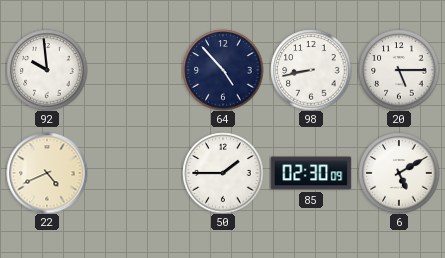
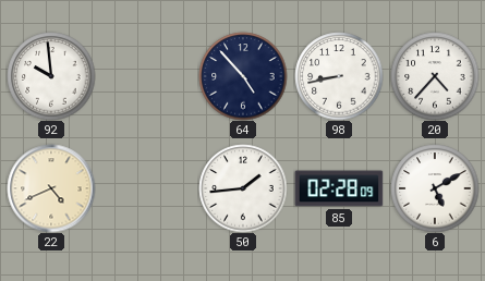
20: 5:15 -> 4:37 (435, 76)
50: 1:45 -> 1:44 (243, 188)
85: 02:30 -> 02:28 (339, 188)
